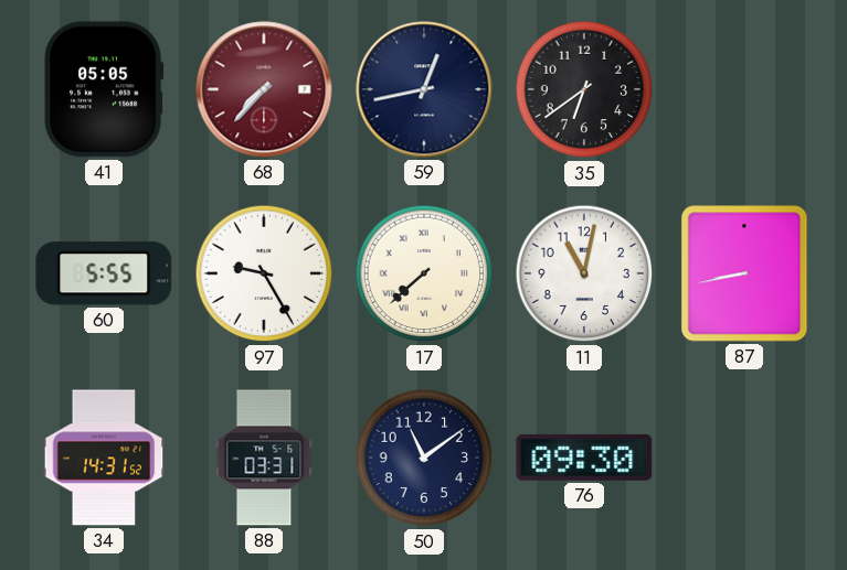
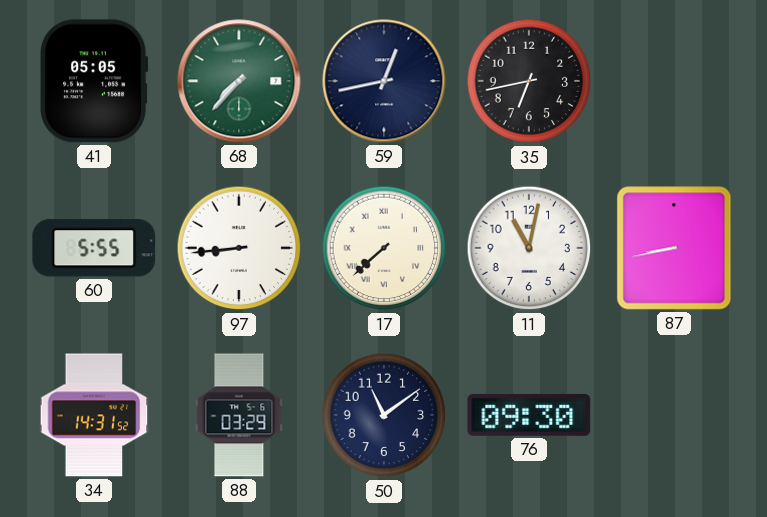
68 dial: burgundy -> green (239, 81)
35: 6:39 -> 6:43 (529, 81)
97: 9:25 -> 8:44 (239, 248)
88: 03:31 -> 03:29 (239, 415)
